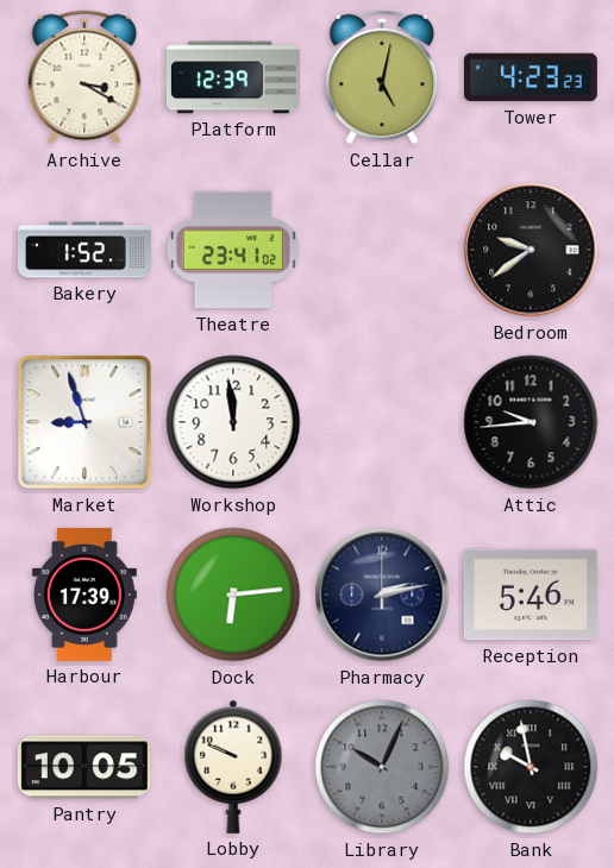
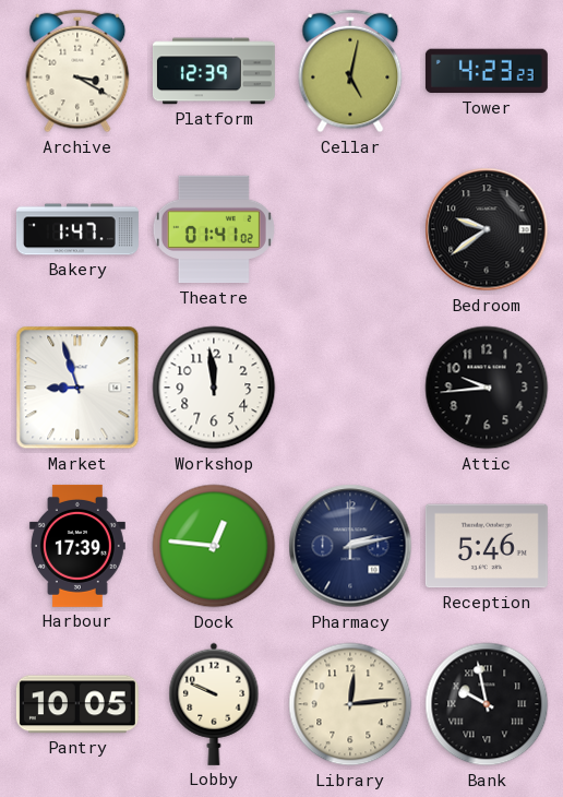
Bakery: 1:52 -> 1:47 (77, 229)
Theatre: 23:41 -> 01:41 (214, 229)
Dock: 6:14 -> 12:46 (214, 546)
Library: 10:04 -> 12:14 (350, 704)
Library dial: grey -> cream (350, 704)
